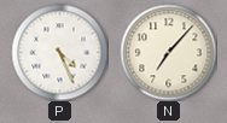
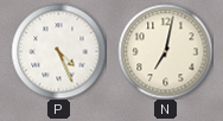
N: 7:07 -> 7:02 (165, 51)
